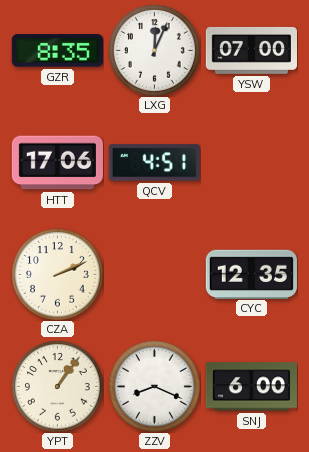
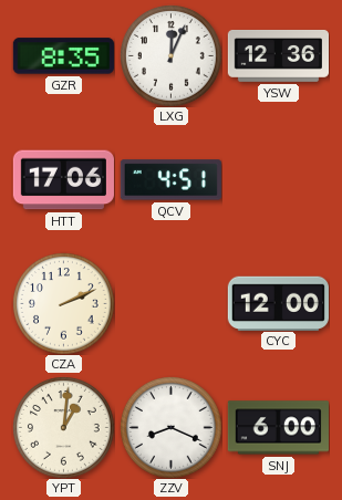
YSW: 07:00 -> 12:36 (278, 55)
CYC: 12:35 -> 12:00 (278, 303)
YPT: 1:06 -> 1:01 (64, 428)
